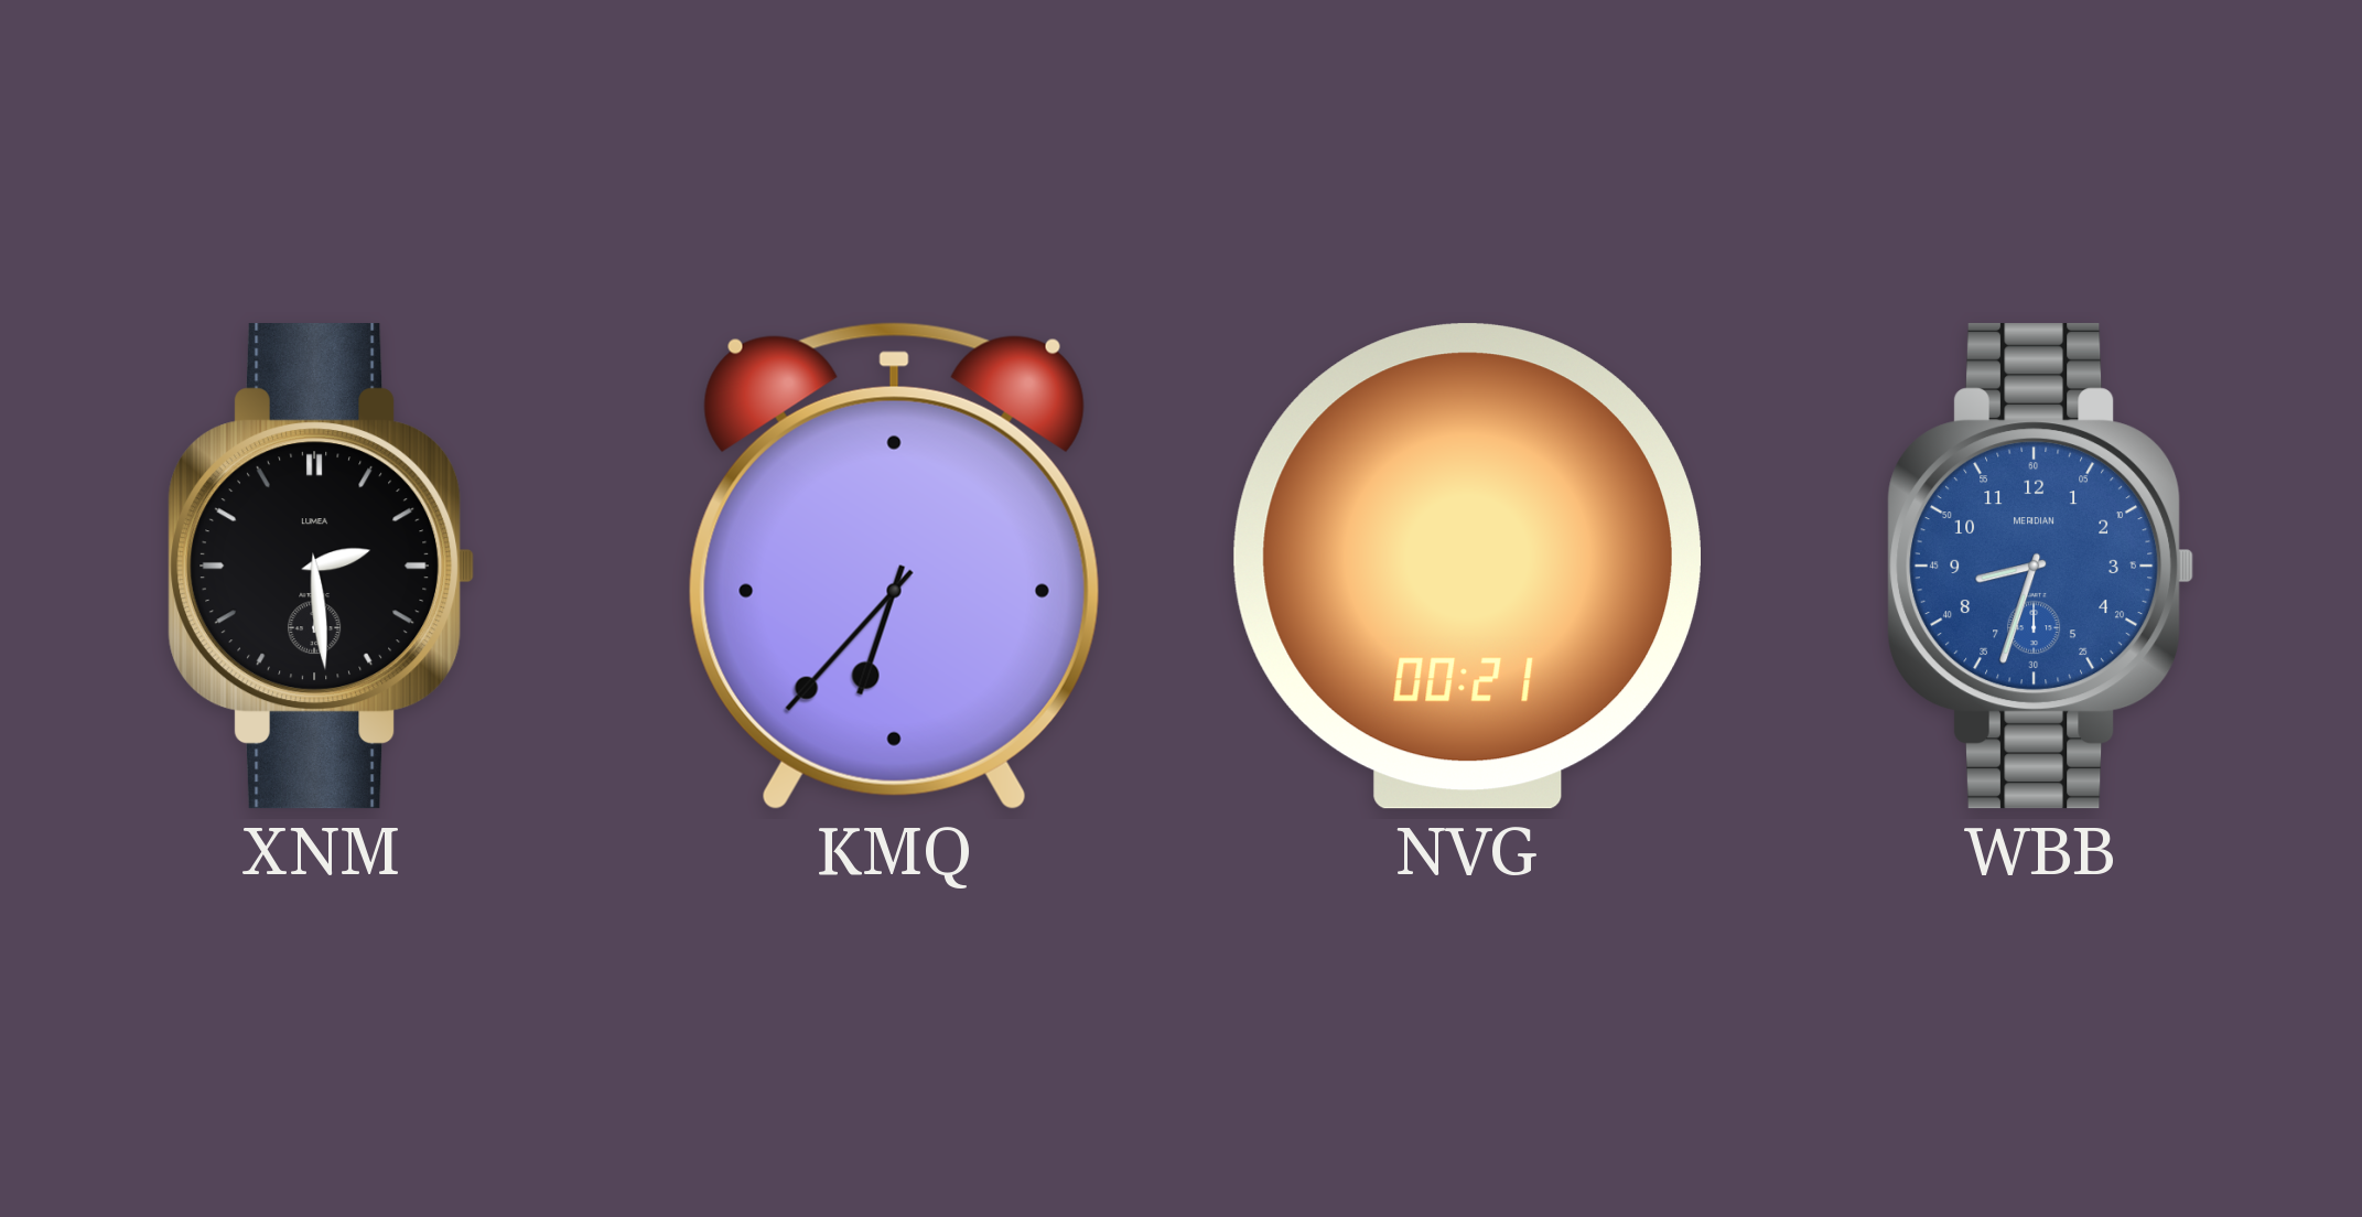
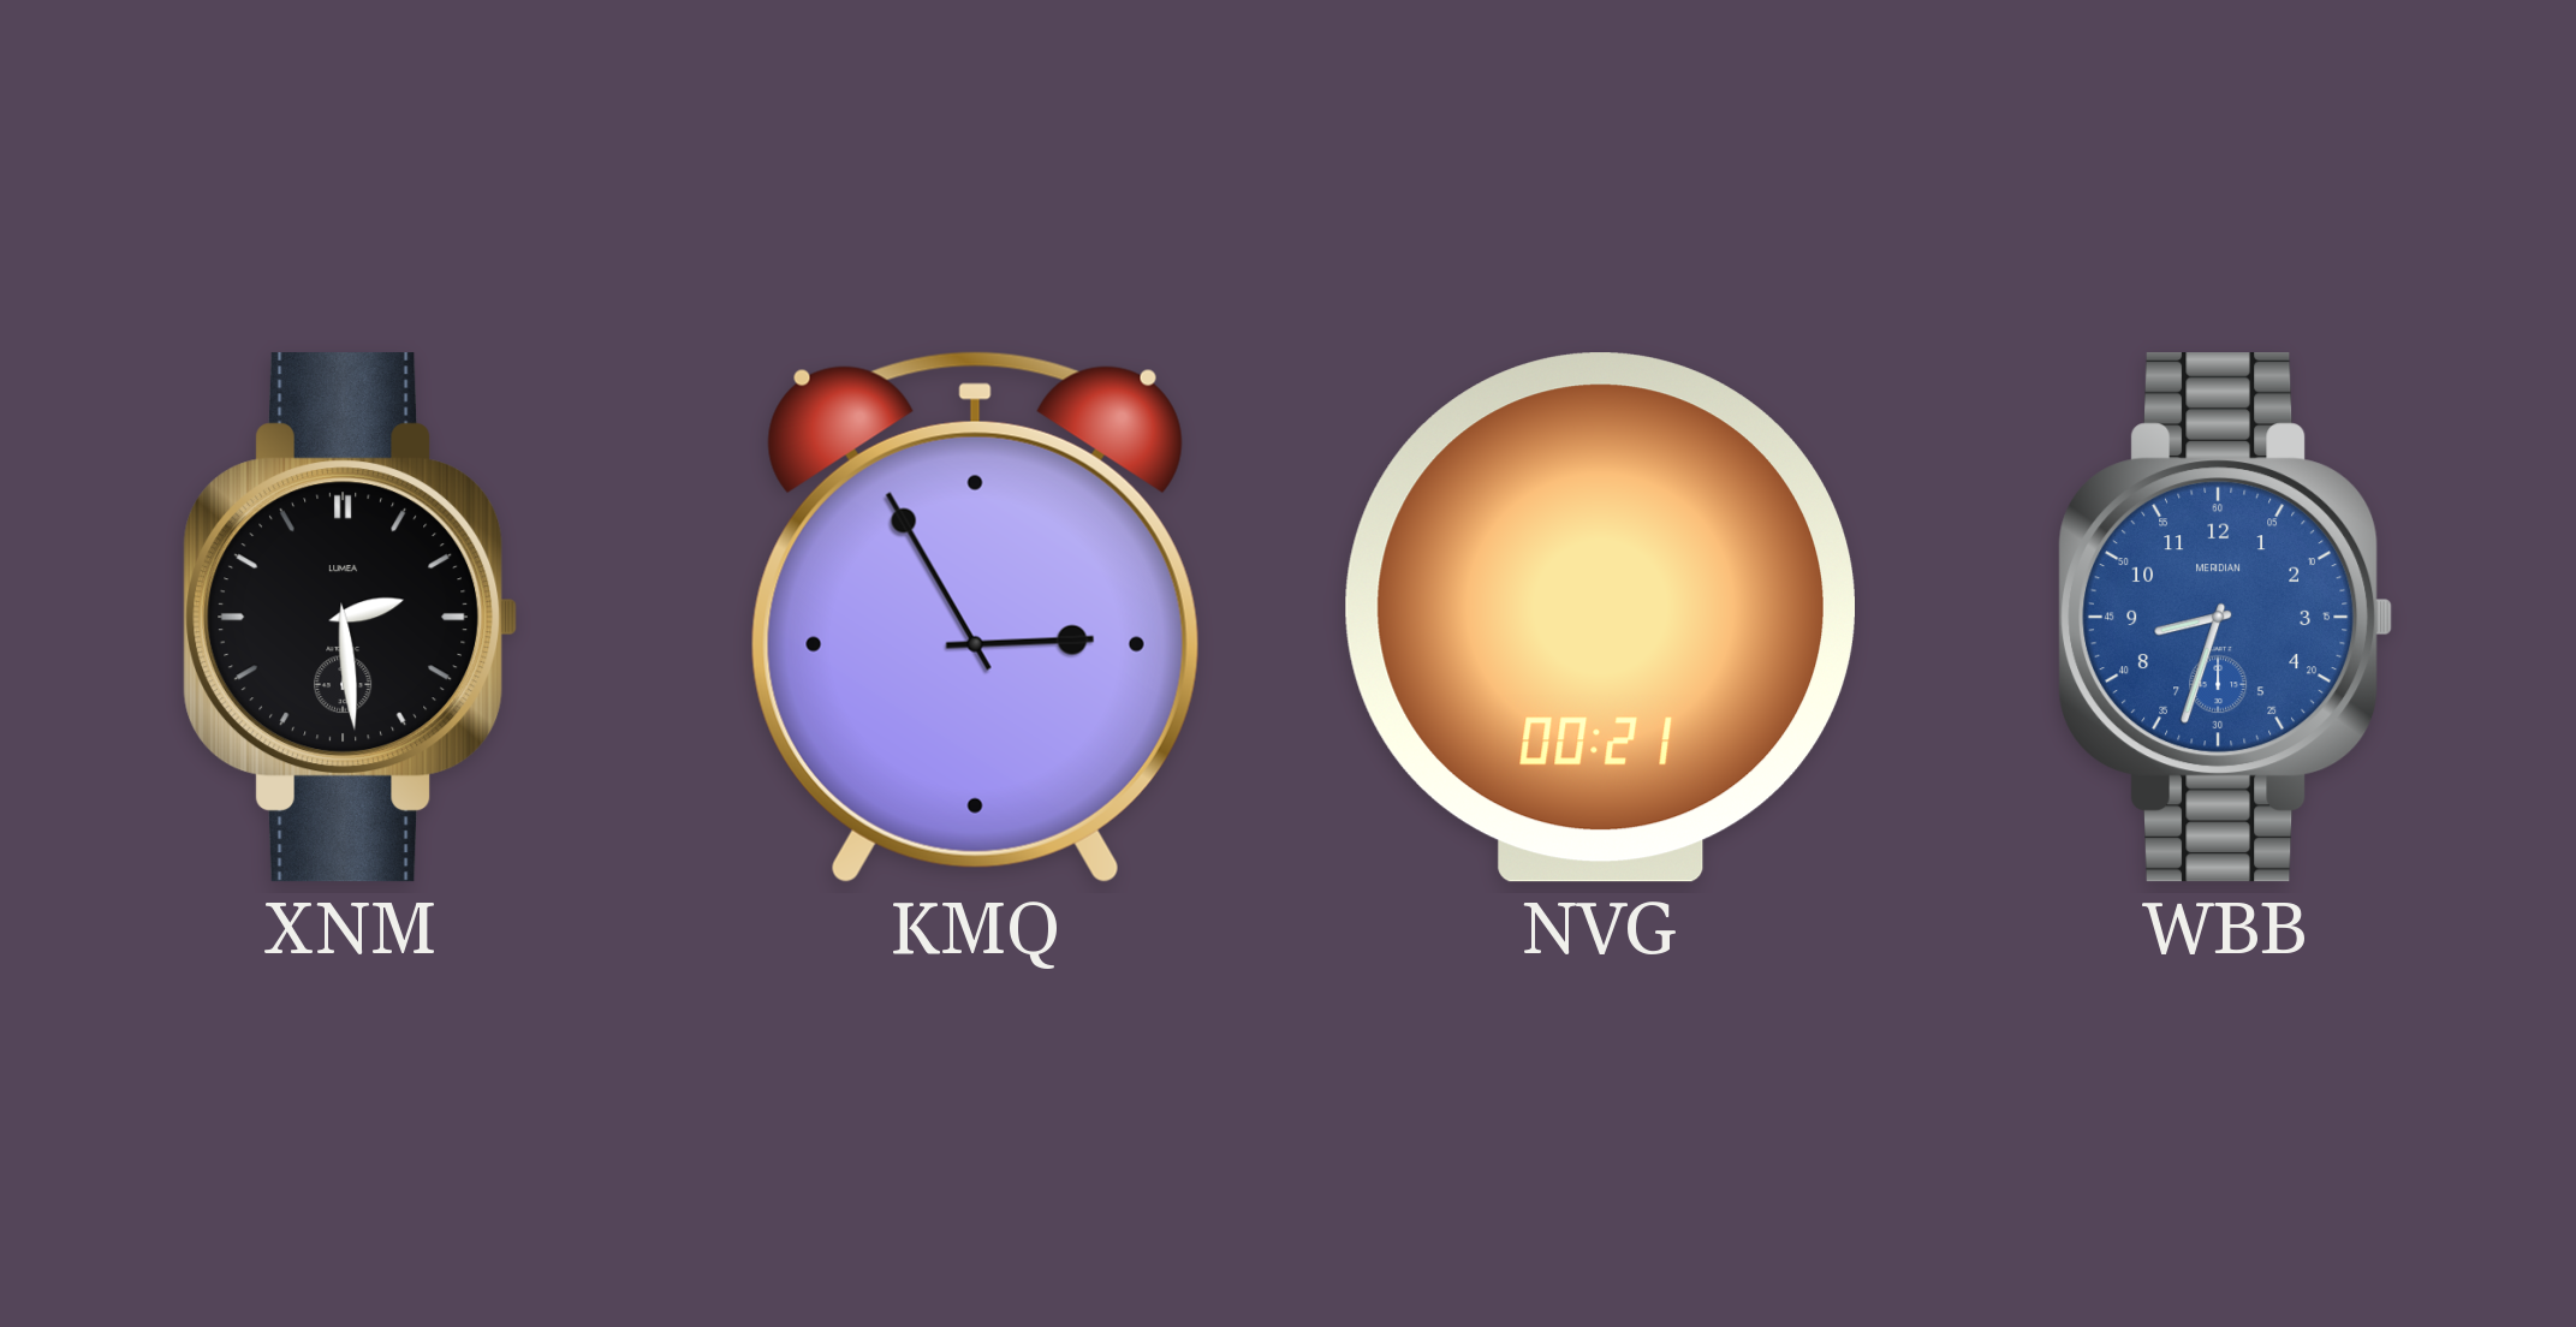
KMQ: 6:37 -> 2:55 (975, 617)
